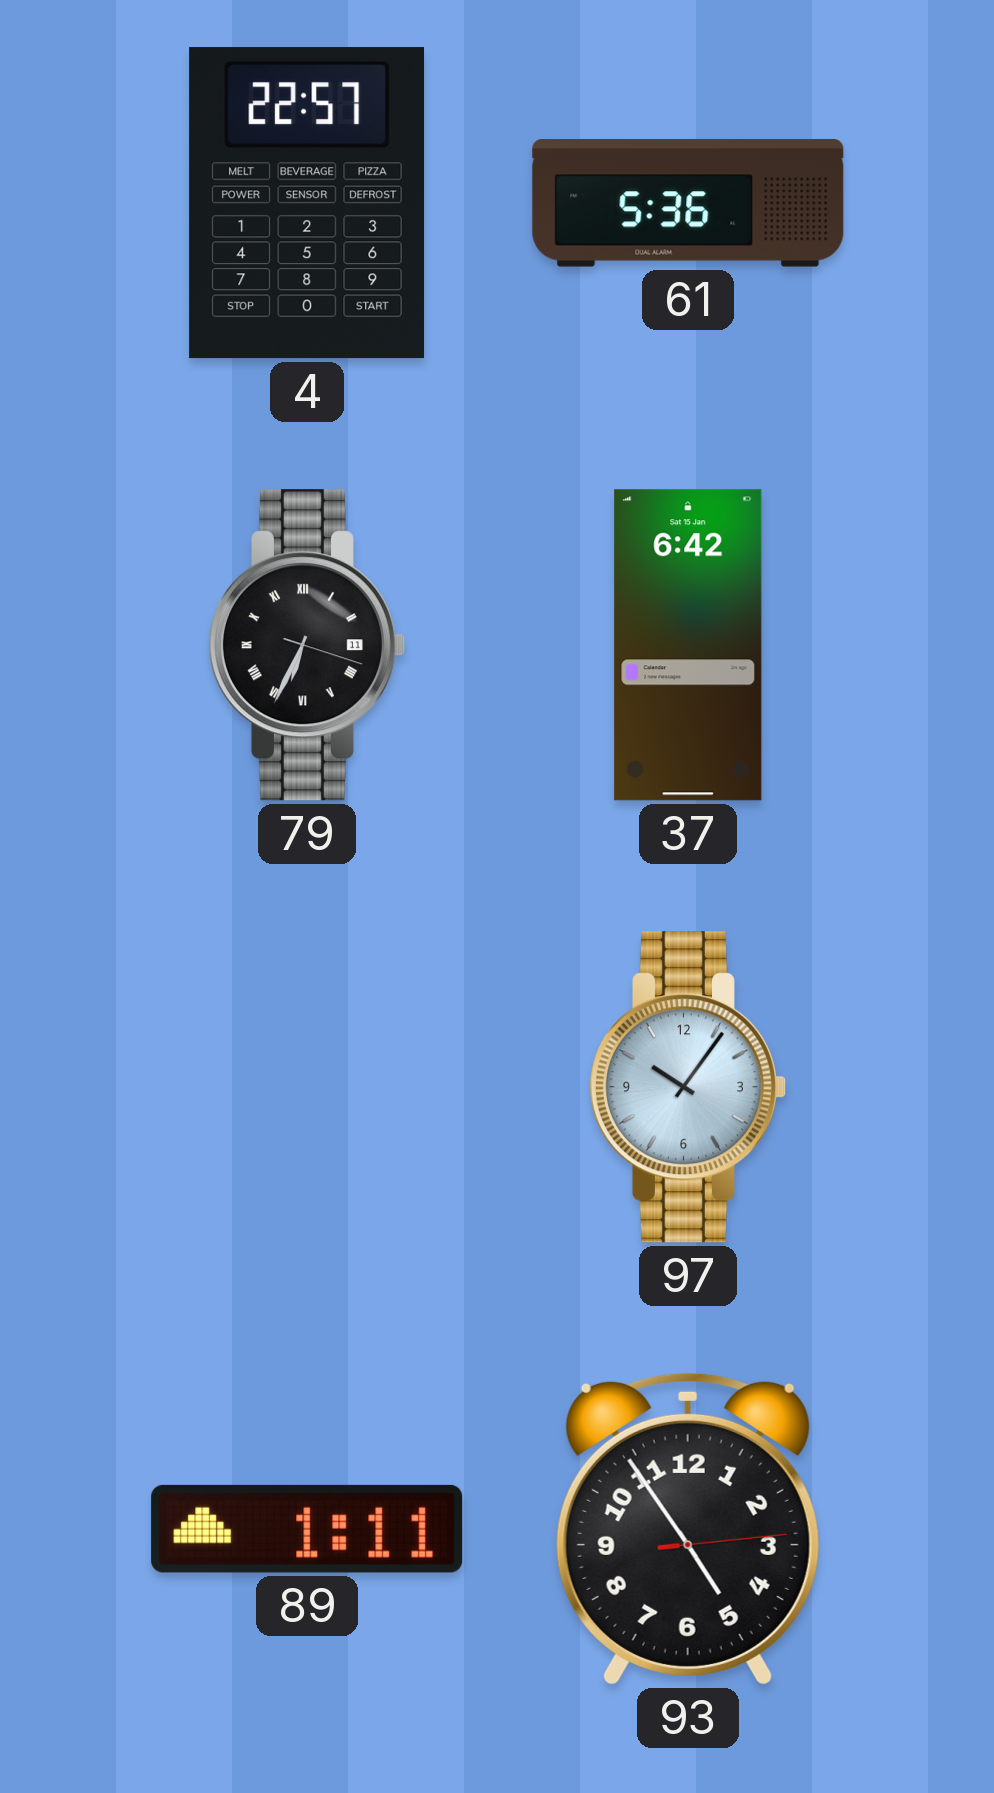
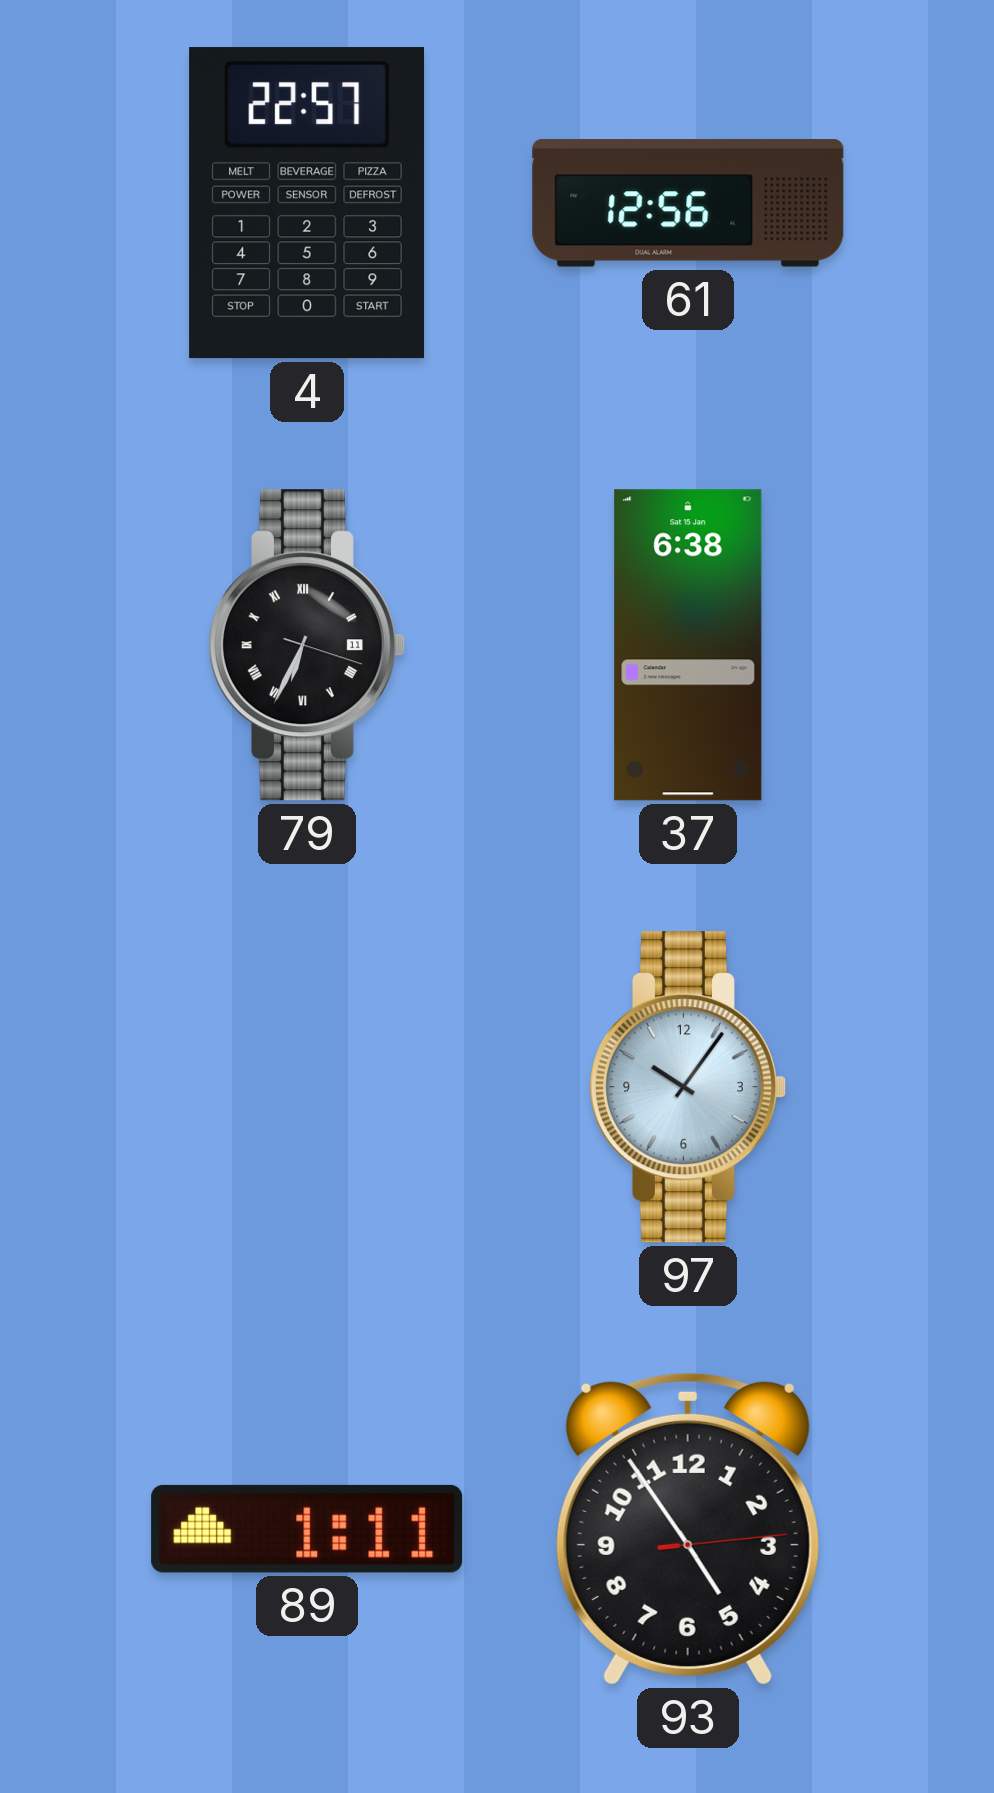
61: 5:36 -> 12:56 (688, 203)
37: 6:42 -> 6:38 (688, 645)
